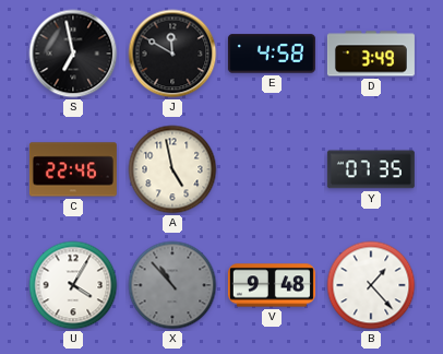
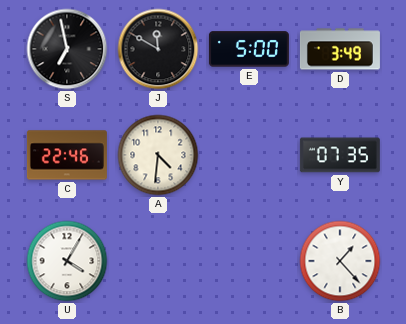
E: 4:58 -> 5:00 (249, 49)
A: 4:58 -> 4:31 (158, 155)
X: 10:53 -> none (172, 285)
V: 9:48 -> none (272, 285)
